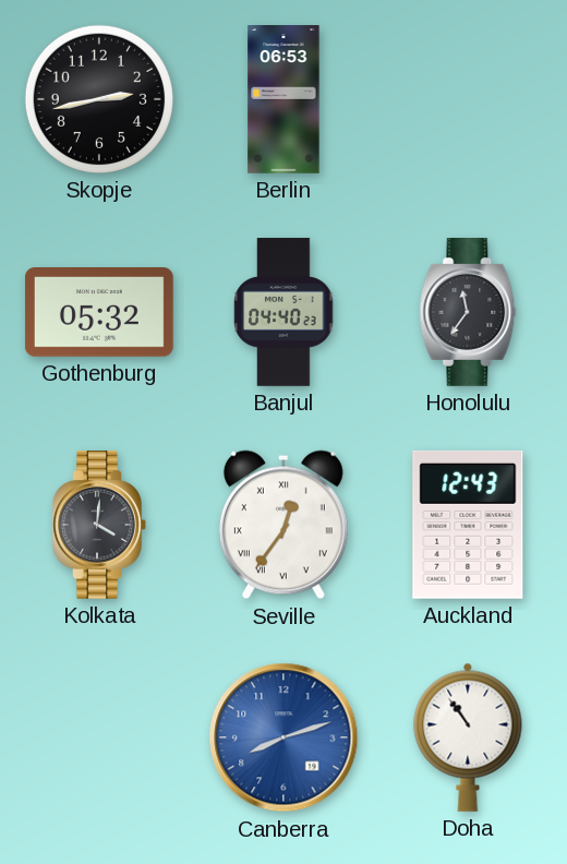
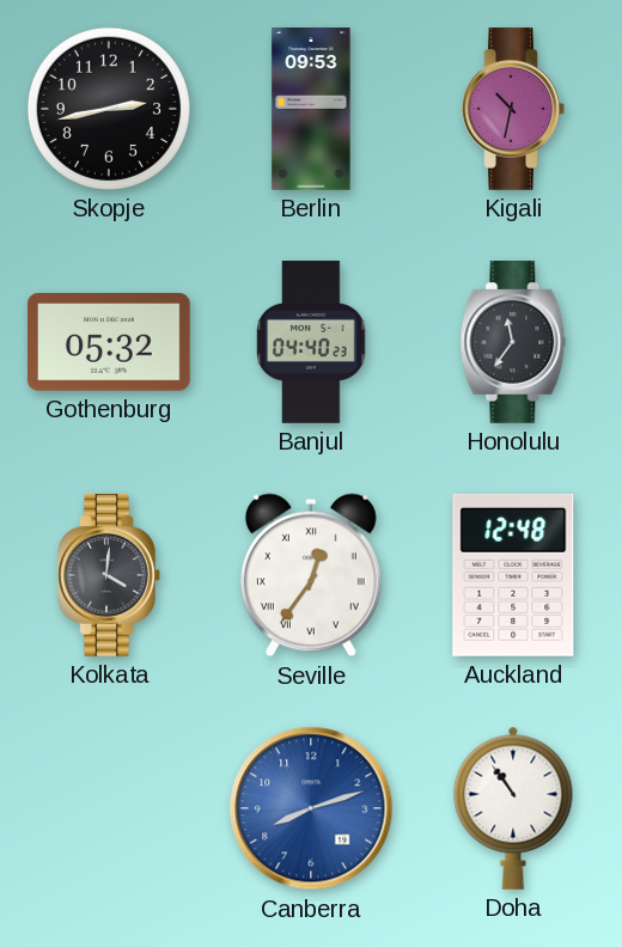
Berlin: 06:53 -> 09:53 (311, 109)
Kigali: none -> 10:32 (513, 110)
Auckland: 12:43 -> 12:48 (513, 575)
